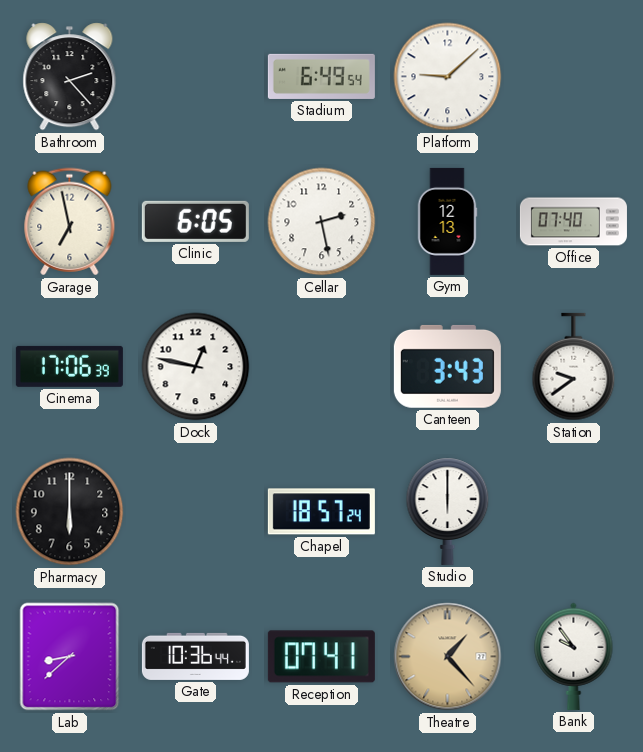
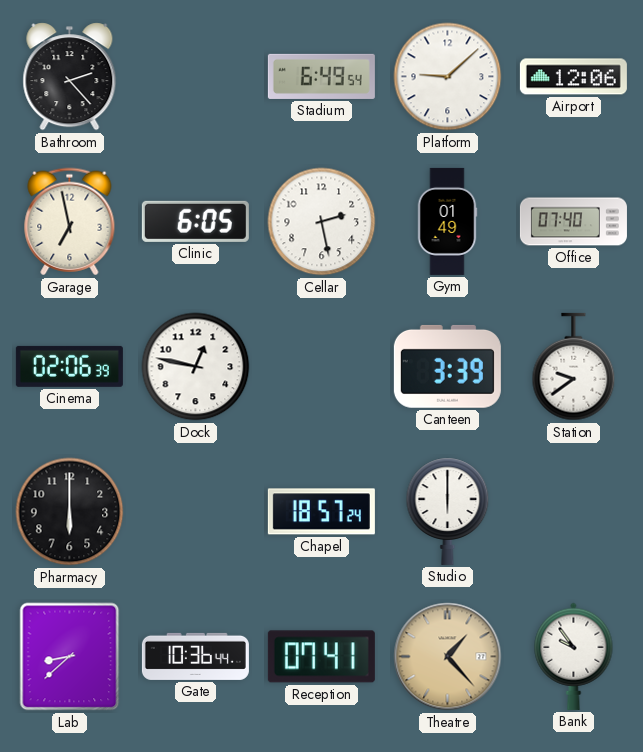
Airport: none -> 12:06 (573, 77)
Gym: 12:13 -> 01:49 (447, 221)
Cinema: 17:06 -> 02:06 (69, 366)
Canteen: 3:43 -> 3:39 (447, 366)
